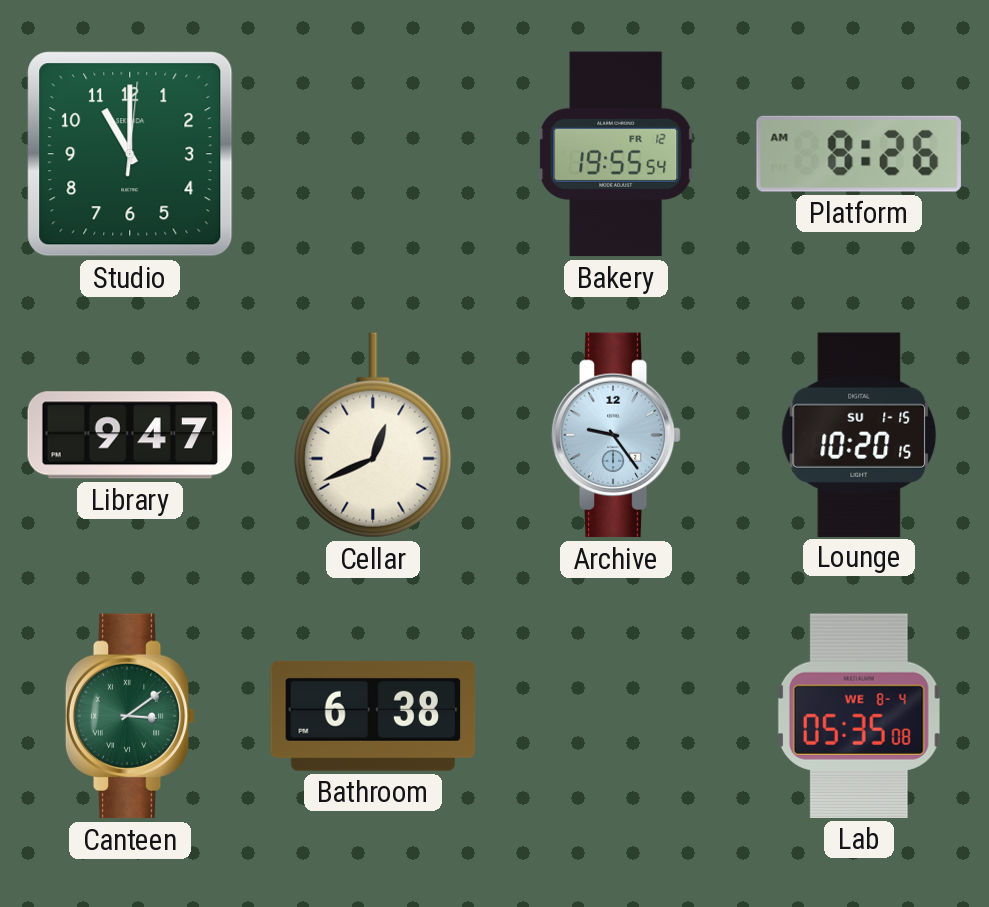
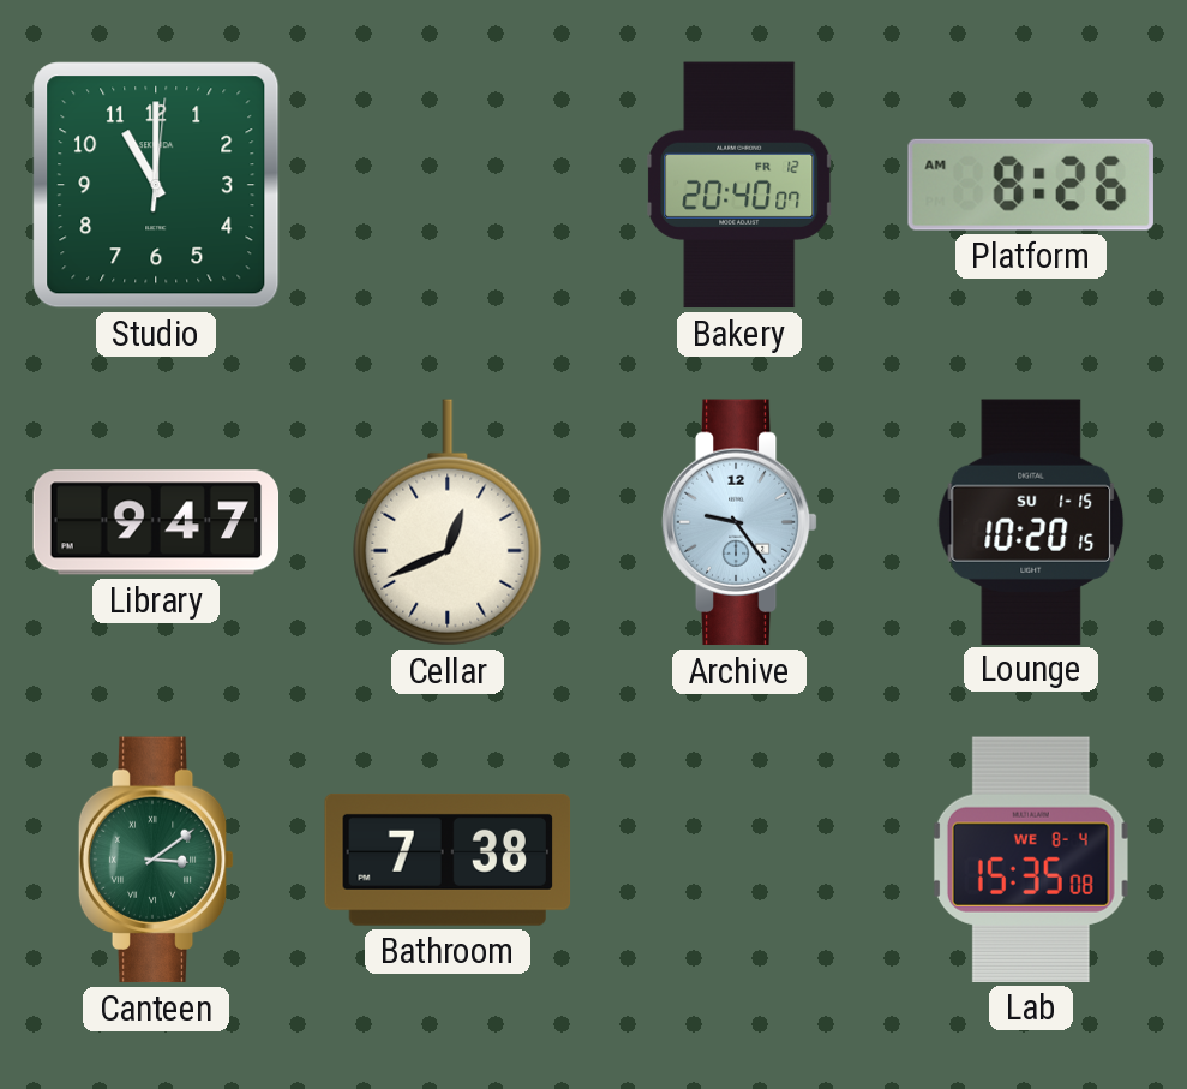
Bakery: 19:55 -> 20:40 (739, 185)
Bathroom: 6:38 -> 7:38 (448, 860)
Lab: 05:35 -> 15:35 (1031, 860)
